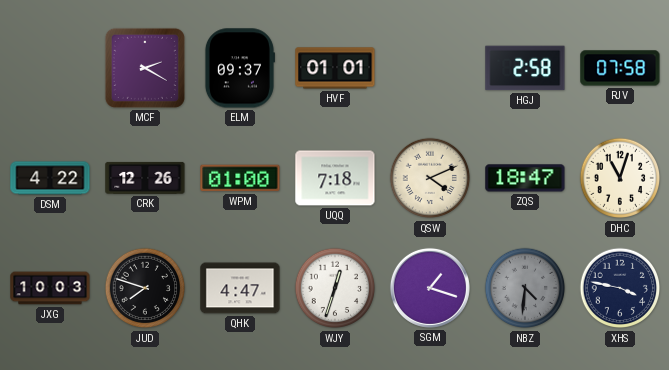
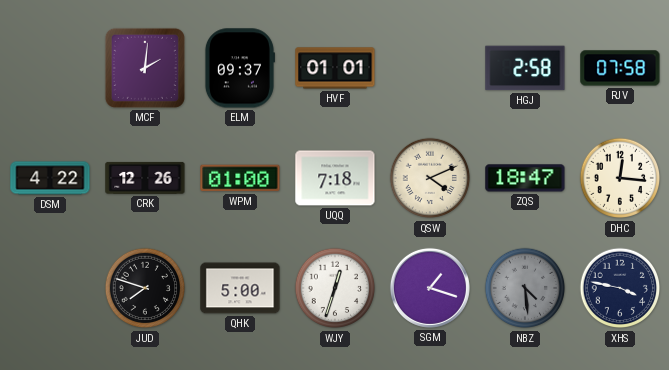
MCF: 2:20 -> 2:01 (145, 68)
DHC: 11:03 -> 12:16 (620, 178)
JXG: 10:03 -> none (50, 288)
QHK: 4:47 -> 5:00 (240, 288)
NBZ: 4:31 -> 4:29 (525, 288)
